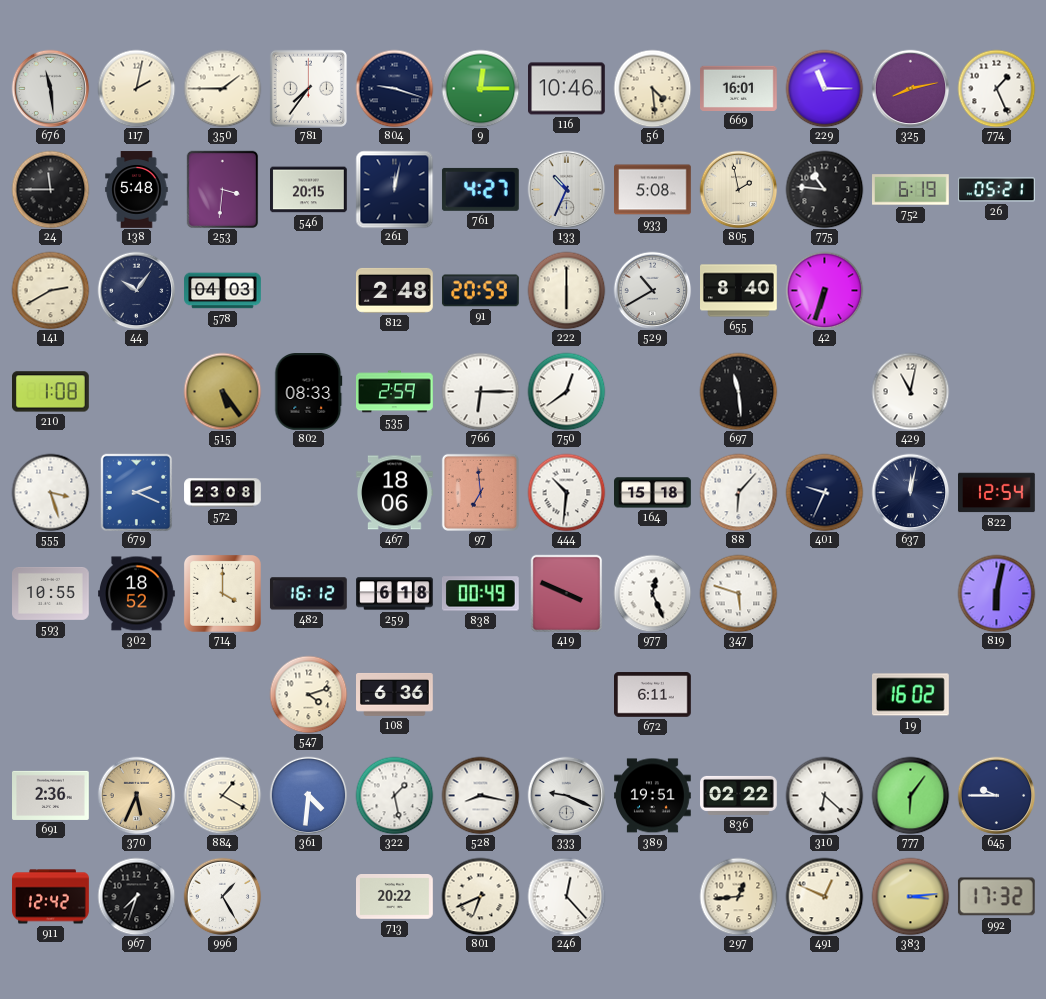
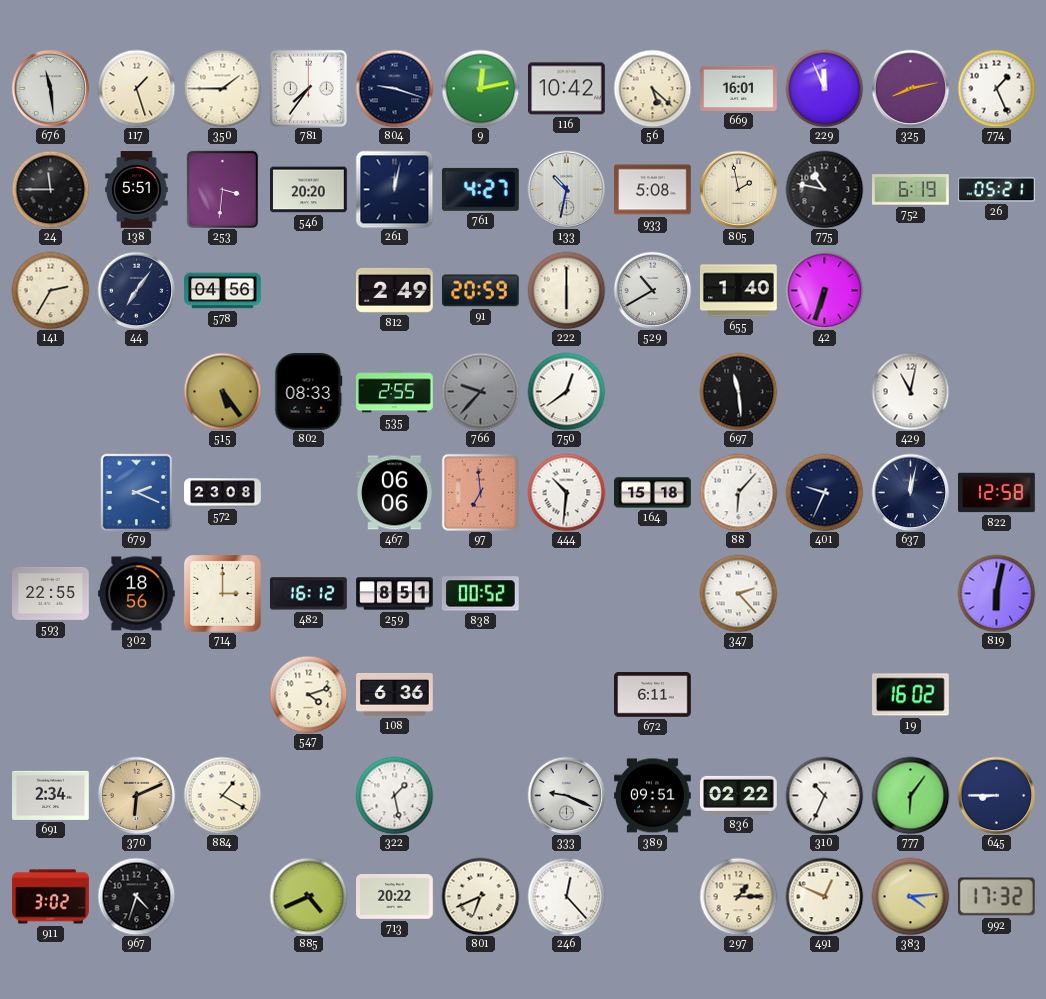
117: 2:02 -> 1:27 (136, 88)
9: 12:15 -> 12:13 (480, 88)
116: 10:46 -> 10:42 (567, 89)
56: 4:29 -> 5:22 (652, 88)
229: 11:15 -> 11:56 (824, 88)
138: 5:48 -> 5:51 (137, 190)
546: 20:15 -> 20:20 (309, 190)
133: 10:34 -> 10:32 (566, 189)
775: 10:46 -> 10:47 (824, 189)
141: 2:40 -> 2:35 (50, 290)
44: 10:06 -> 7:06 (136, 290)
578: 04:03 -> 04:56 (223, 291)
812: 2:48 -> 2:49 (395, 290)
655: 8:40 -> 1:40 (739, 291)
210: 1:08 -> none (51, 392)
535: 2:59 -> 2:55 (395, 392)
766: 6:15 -> 9:37 (480, 391)
766 dial: white -> grey (480, 391)
555: 3:27 -> none (50, 492)
467: 18:06 -> 06:06 (395, 493)
822: 12:54 -> 12:58 (997, 493)
593: 10:55 -> 22:55 (51, 593)
302: 18:52 -> 18:56 (137, 594)
714: 4:00 -> 3:00 (222, 593)
259: 6:18 -> 8:51 (395, 594)
838: 00:49 -> 00:52 (480, 594)
419: 3:49 -> none (567, 593)
977: 12:26 -> none (652, 593)
347: 5:48 -> 2:23 (738, 593)
691: 2:36 -> 2:34 (51, 795)
370: 5:34 -> 6:11 (136, 795)
361: 4:31 -> none (308, 795)
528: 8:17 -> none (480, 795)
389: 19:51 -> 09:51 (653, 796)
310: 6:22 -> 10:34 (824, 795)
645: 9:45 -> 8:45 (996, 795)
911: 12:42 -> 3:02 (51, 897)
967: 7:33 -> 4:33 (136, 896)
996: 1:25 -> none (222, 896)
885: none -> 4:41 (308, 896)
297: 12:44 -> 1:15 (738, 896)
383: 3:14 -> 4:14 (910, 896)
